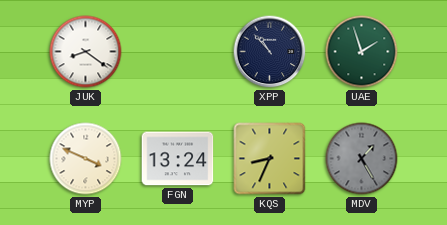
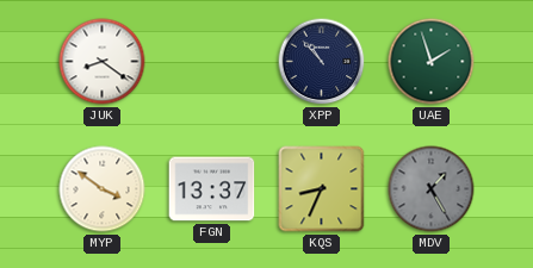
MYP: 3:49 -> 3:51 (103, 189)
FGN: 13:24 -> 13:37 (212, 189)
